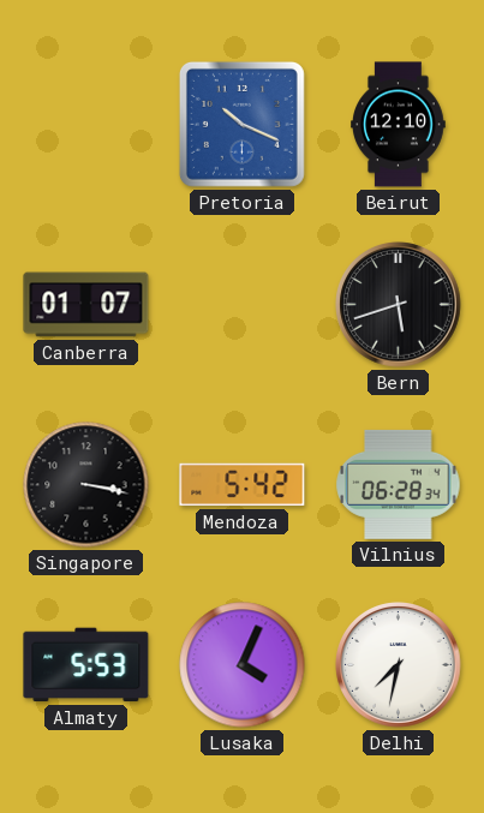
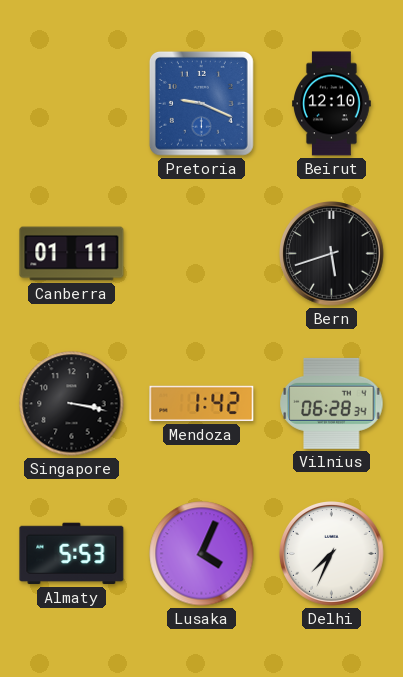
Pretoria: 10:19 -> 9:19 (201, 103)
Canberra: 01:07 -> 01:11 (72, 254)
Mendoza: 5:42 -> 1:42 (202, 404)
Delhi: 7:32 -> 7:34 (332, 554)
